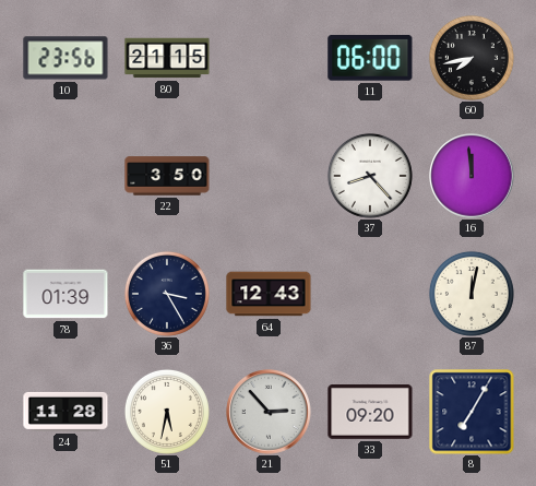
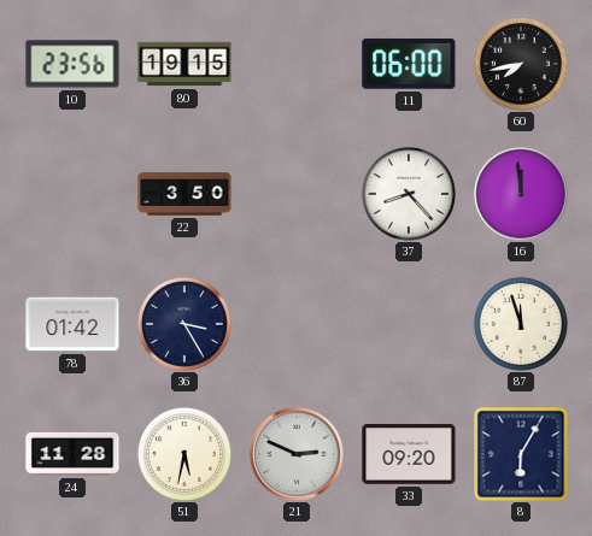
80: 21:15 -> 19:15 (184, 64)
78: 01:39 -> 01:42 (72, 324)
64: 12:43 -> none (269, 294)
87: 12:02 -> 11:57 (521, 324)
21: 2:53 -> 2:49 (297, 454)
8: 7:05 -> 6:05 (521, 454)
